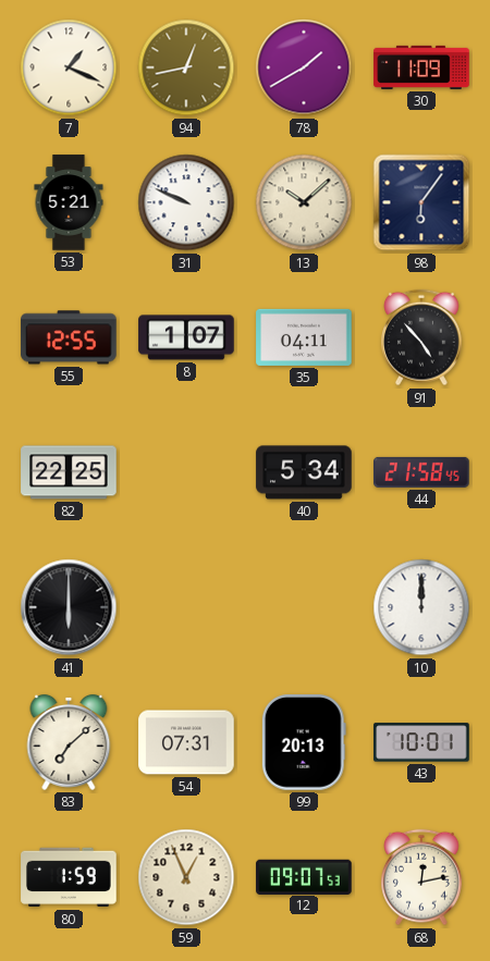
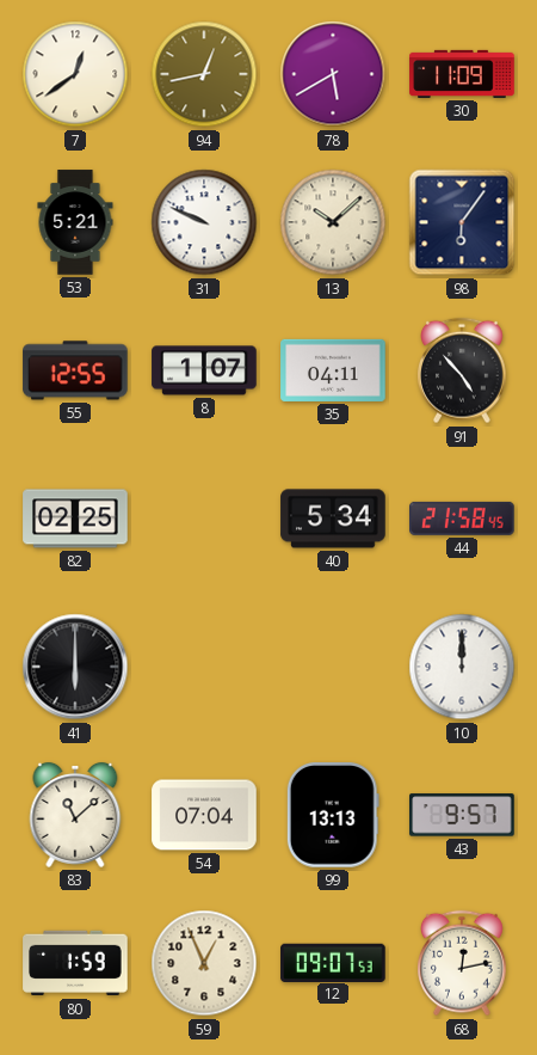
7: 1:19 -> 12:39 (75, 74)
78: 1:40 -> 5:40 (333, 74)
82: 22:25 -> 02:25 (75, 519)
83: 7:08 -> 11:08 (75, 815)
54: 07:31 -> 07:04 (204, 815)
99: 20:13 -> 13:13 (333, 815)
43: 10:01 -> 9:57 (462, 815)
